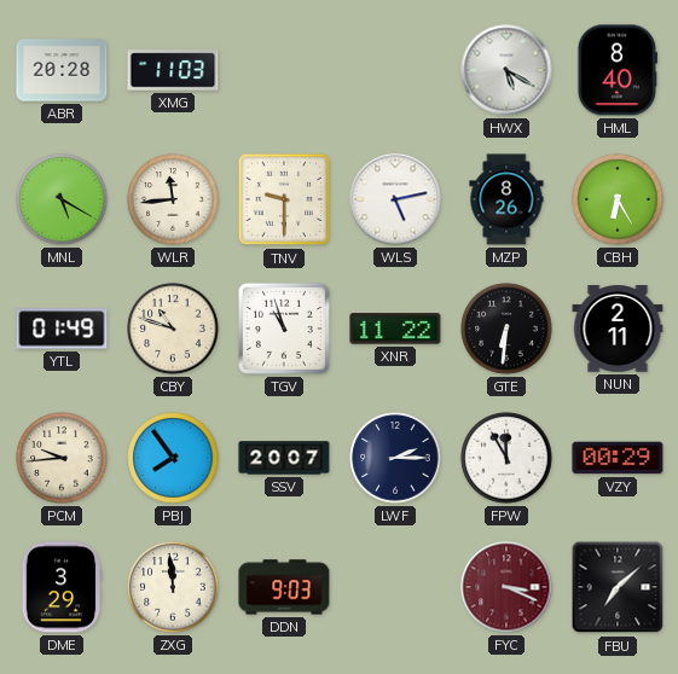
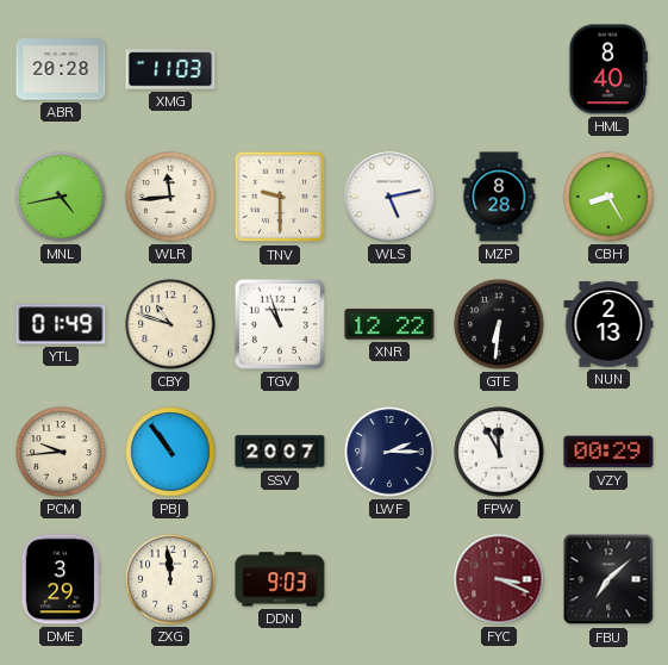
HWX: 5:20 -> none (506, 70)
MNL: 5:20 -> 4:43 (61, 197)
MZP: 8:26 -> 8:28 (499, 197)
CBH: 6:25 -> 8:25 (608, 197)
XNR: 11:22 -> 12:22 (389, 324)
NUN: 2:11 -> 2:13 (608, 324)
PBJ: 7:54 -> 10:54 (170, 452)
